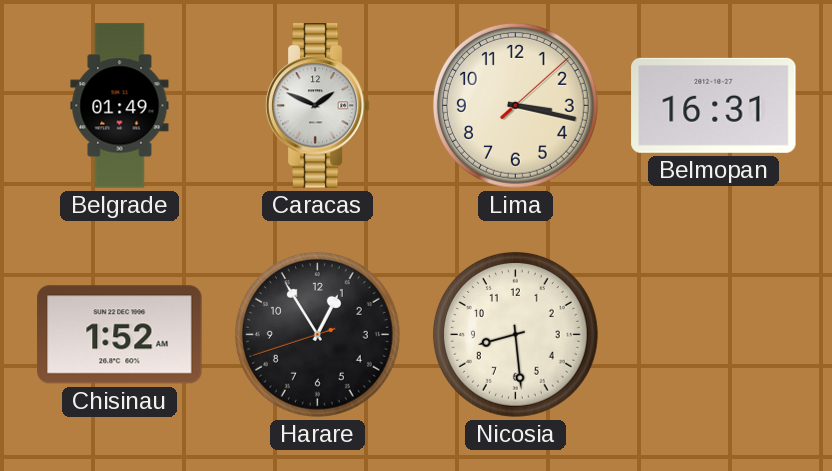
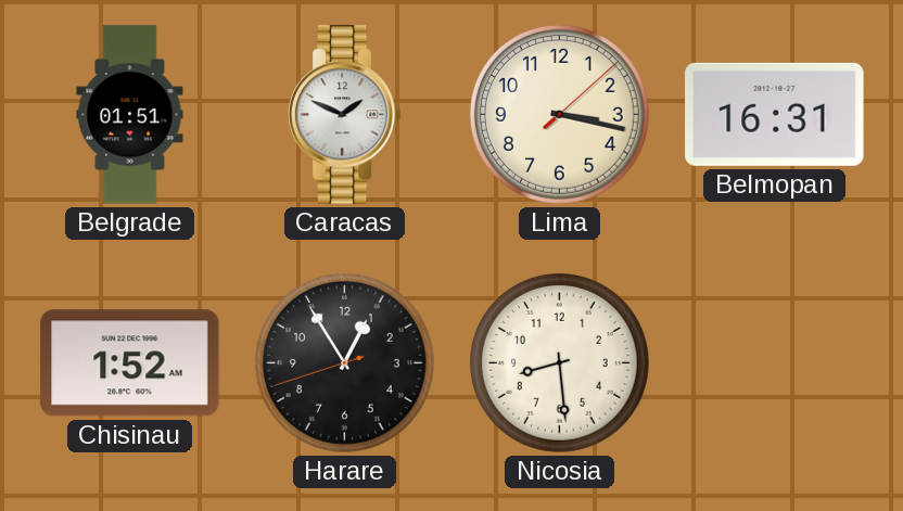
Belgrade: 01:49 -> 01:51 (130, 115)
